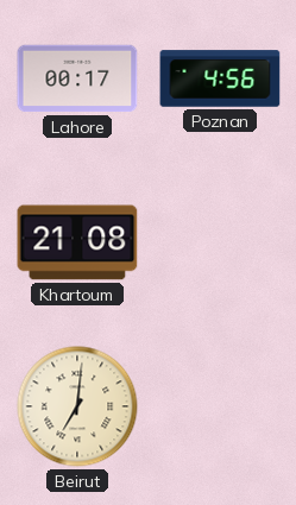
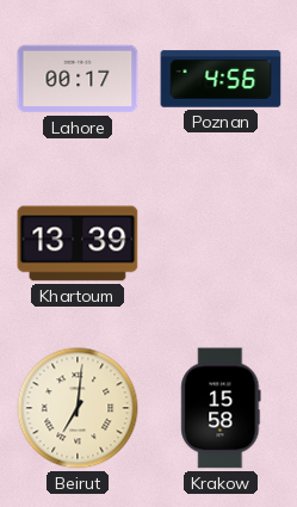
Khartoum: 21:08 -> 13:39 (78, 243)
Krakow: none -> 15:58 (221, 408)
